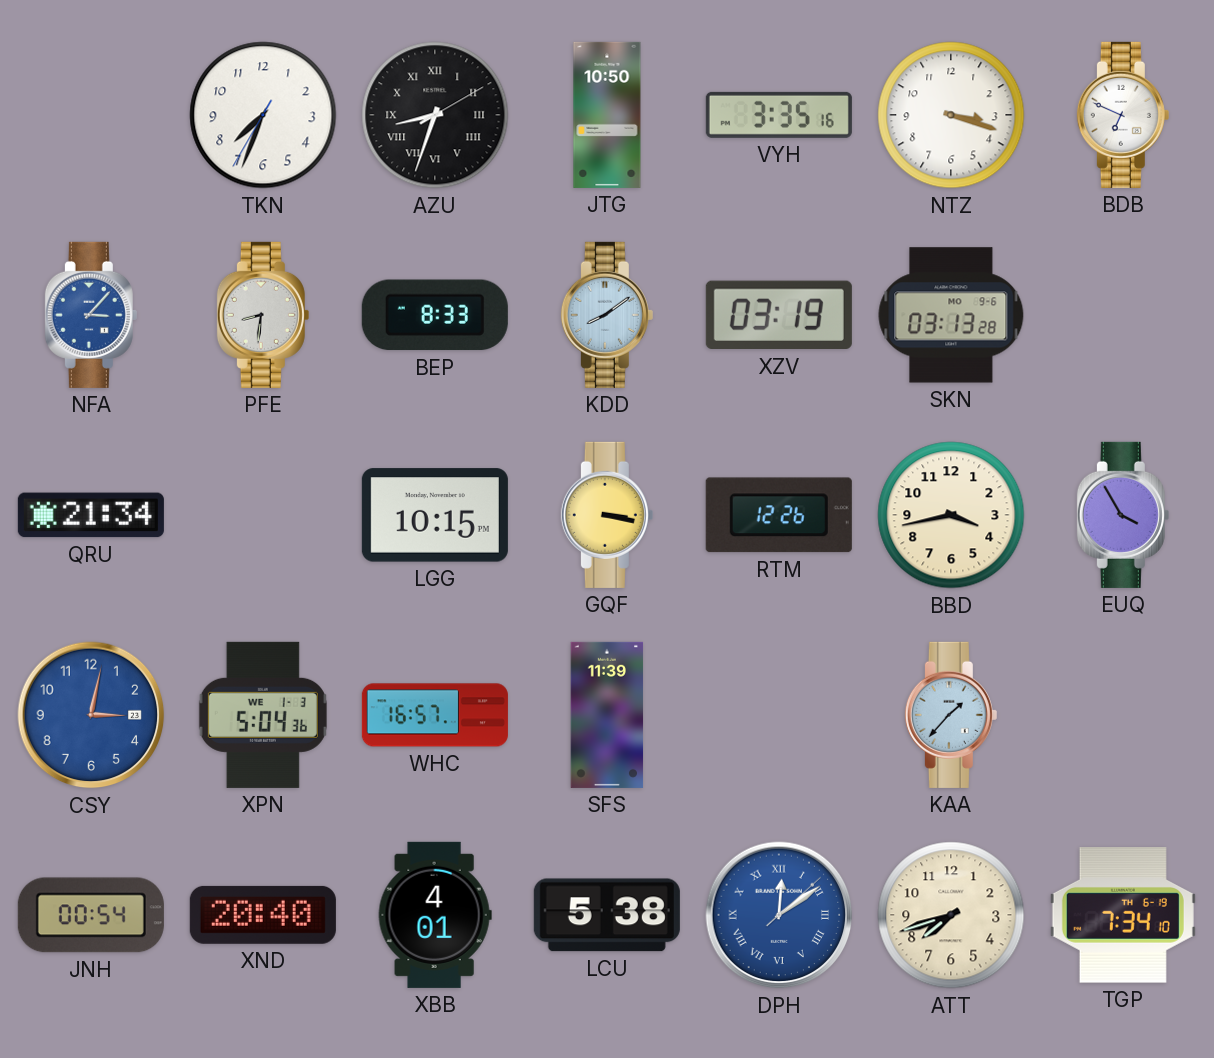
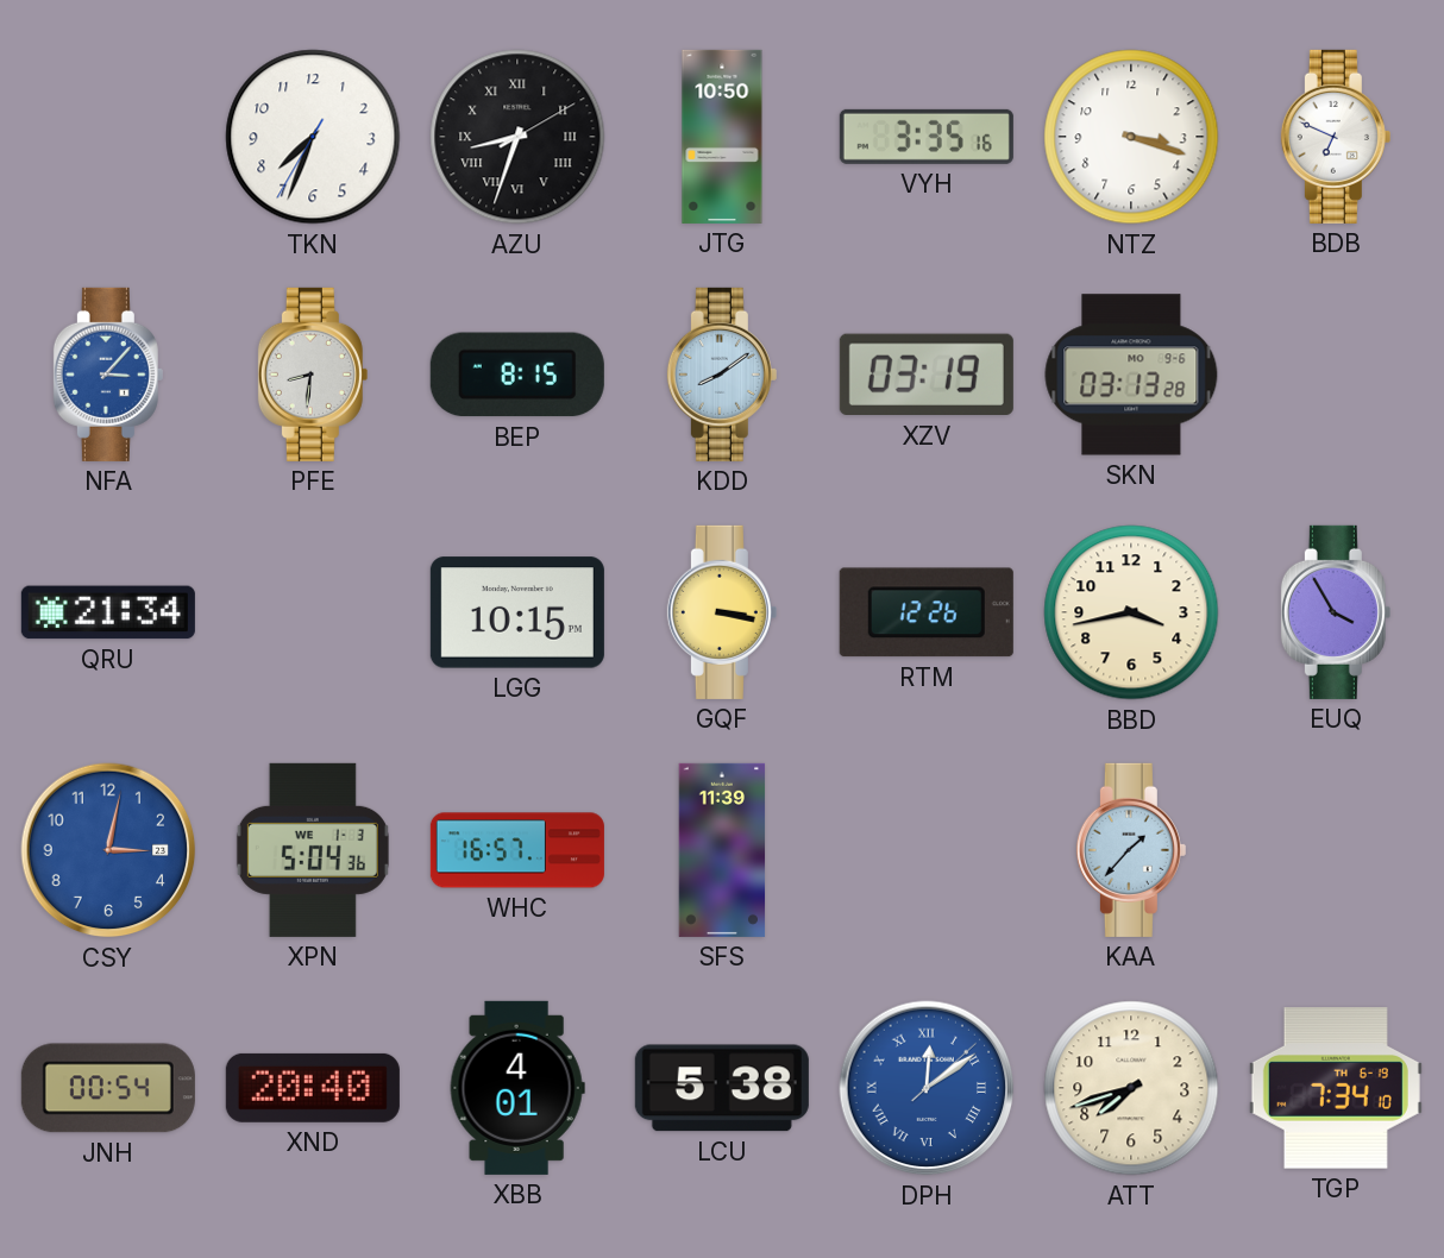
BEP: 8:33 -> 8:15 (517, 375)
